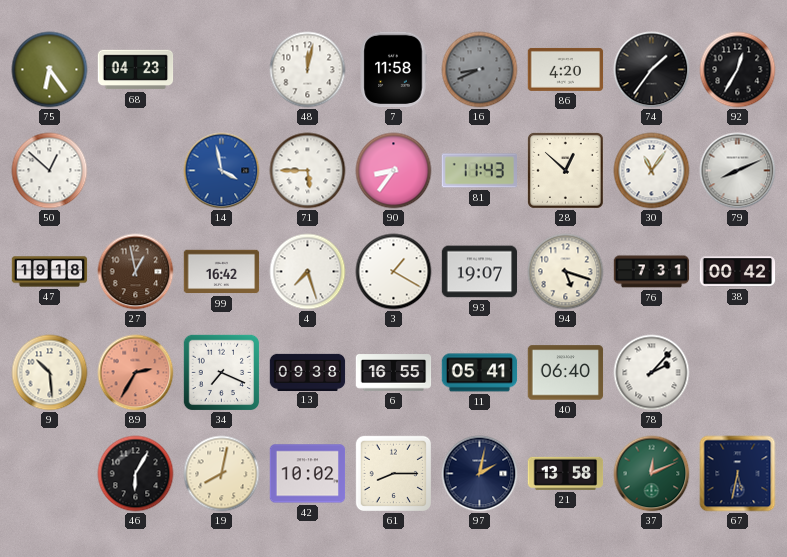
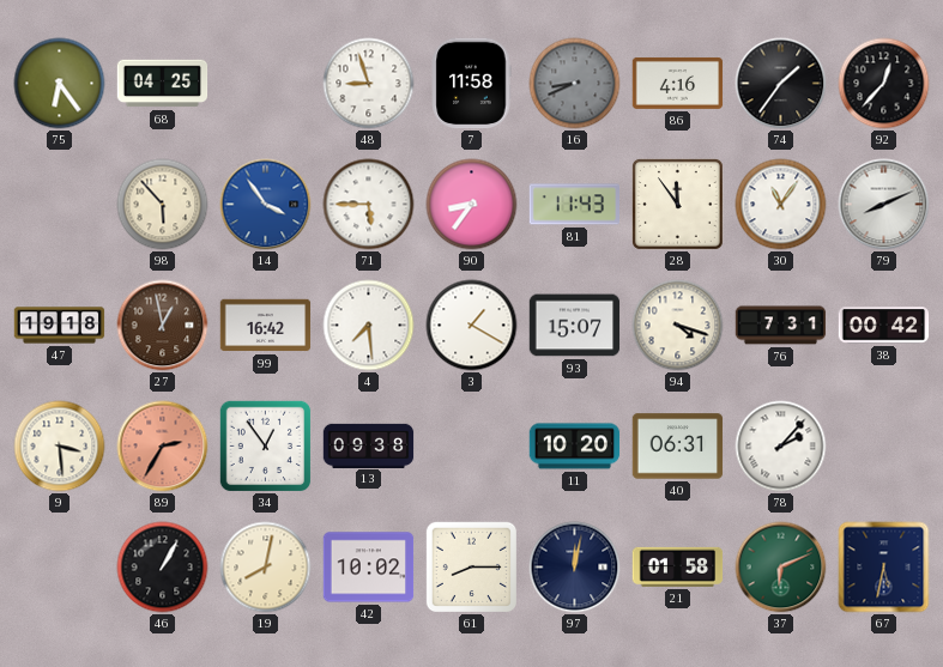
68: 04:23 -> 04:25 (163, 84)
48: 12:02 -> 8:57 (369, 84)
86: 4:20 -> 4:16 (678, 83)
92: 12:35 -> 12:37 (884, 84)
50: 12:52 -> none (50, 171)
98: none -> 5:53 (163, 205)
14: 3:58 -> 3:54 (266, 205)
28: 12:52 -> 11:54 (677, 204)
4: 7:27 -> 7:29 (369, 326)
93: 19:07 -> 15:07 (575, 326)
94: 5:18 -> 4:18 (678, 326)
9: 10:29 -> 3:29 (60, 447)
34: 7:19 -> 12:54 (265, 445)
6: 16:55 -> none (394, 373)
11: 05:41 -> 10:20 (575, 447)
40: 06:40 -> 06:31 (678, 447)
46: 6:05 -> 1:05 (163, 568)
97: 2:02 -> 12:02 (575, 568)
21: 13:58 -> 01:58 (678, 566)
37: 12:11 -> 6:11 (781, 568)
